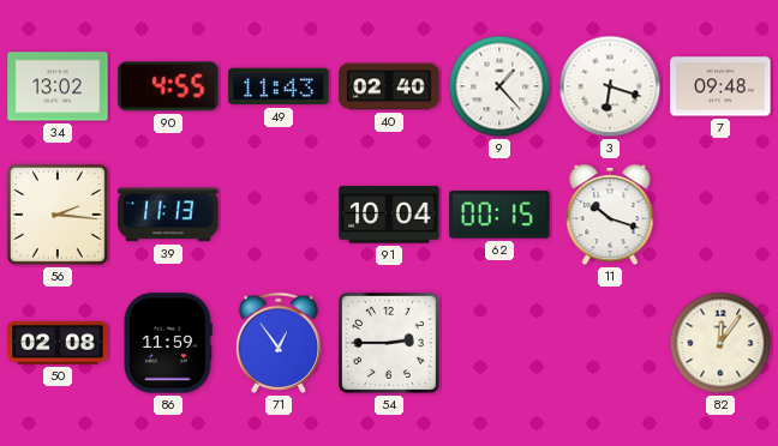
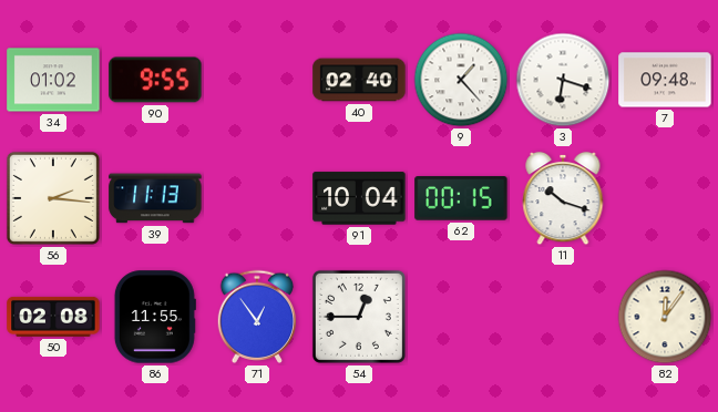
34: 13:02 -> 01:02 (53, 80)
90: 4:55 -> 9:55 (155, 80)
49: 11:43 -> none (279, 86)
86: 11:59 -> 11:55 (155, 317)
54: 2:45 -> 12:45 (359, 317)
